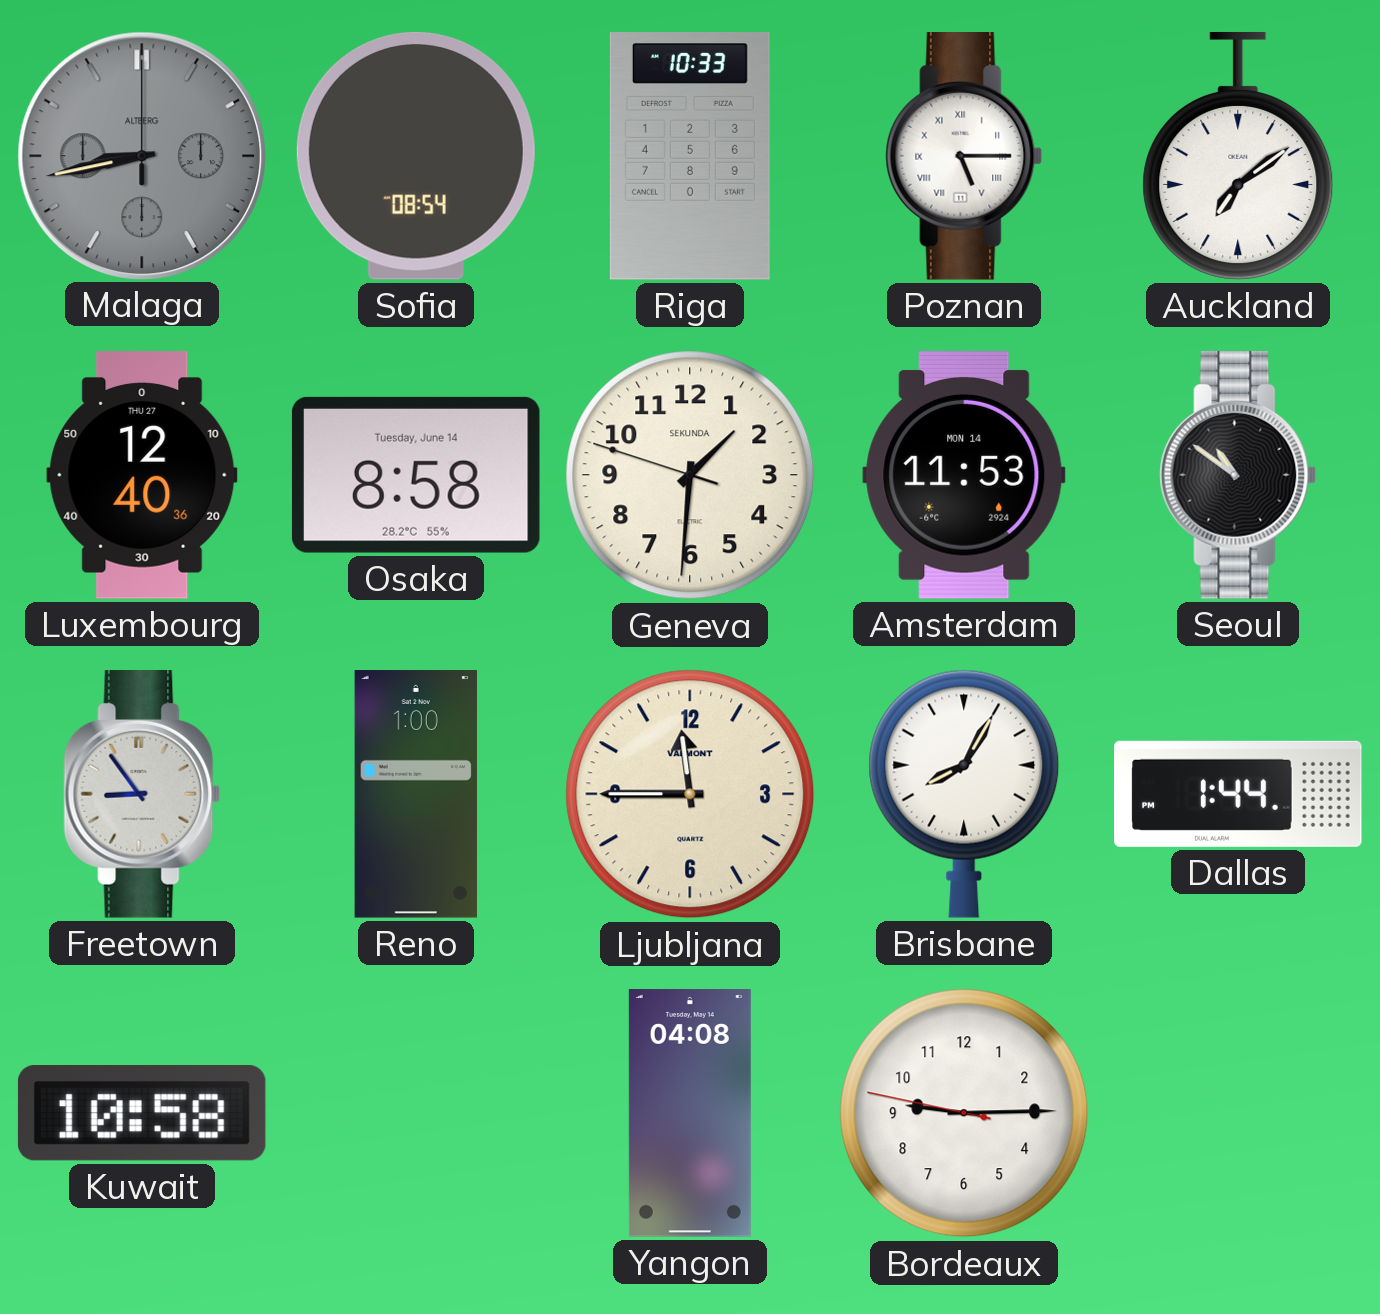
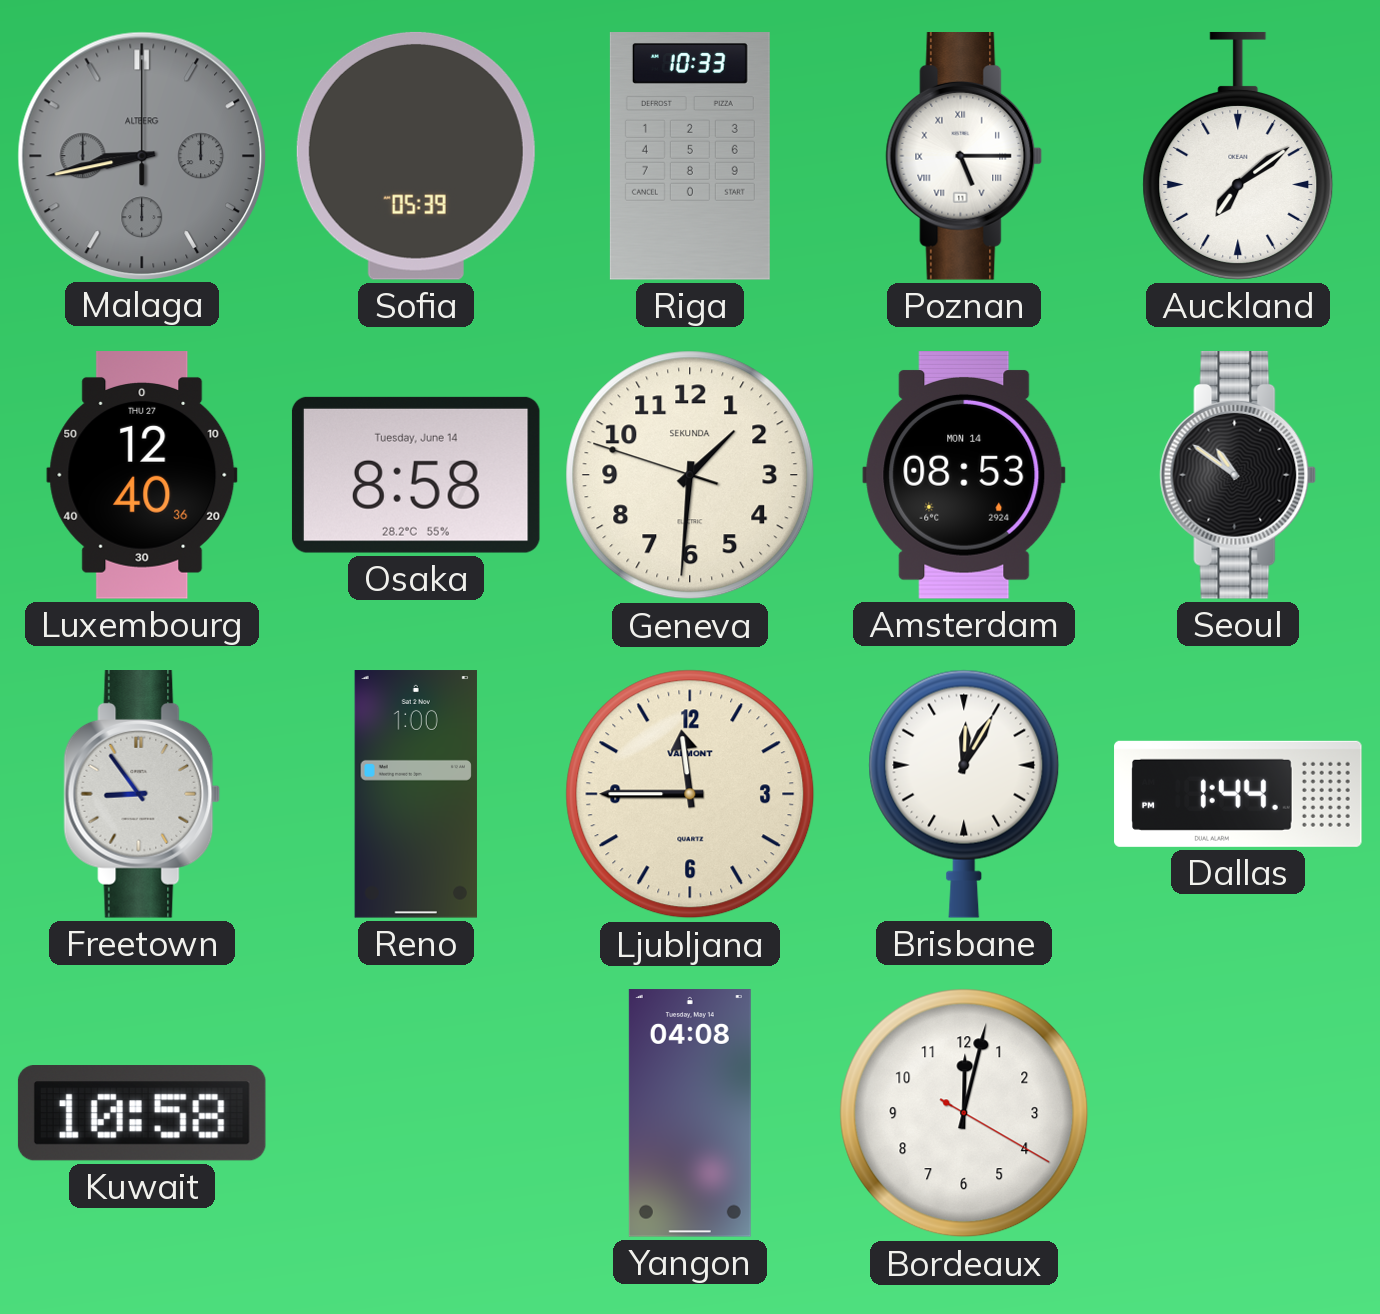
Sofia: 08:54 -> 05:39 (416, 156)
Amsterdam: 11:53 -> 08:53 (964, 476)
Brisbane: 8:05 -> 12:05 (964, 794)
Bordeaux: 9:14 -> 12:02 (964, 1113)
